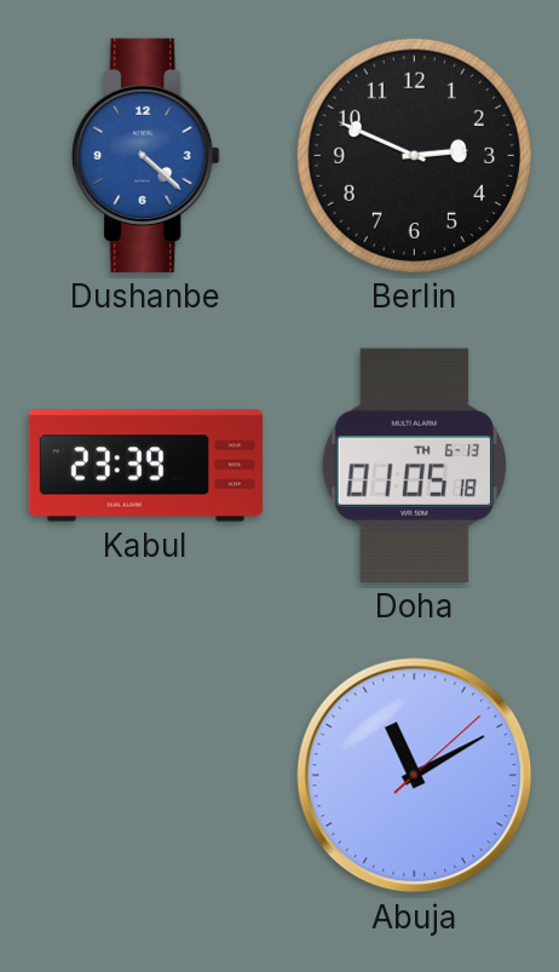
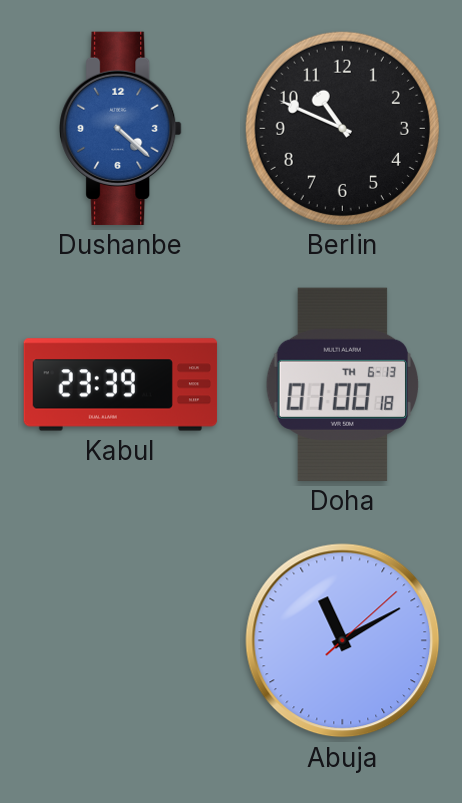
Berlin: 2:49 -> 10:49 (342, 128)
Doha: 01:05 -> 01:00 (342, 384)
